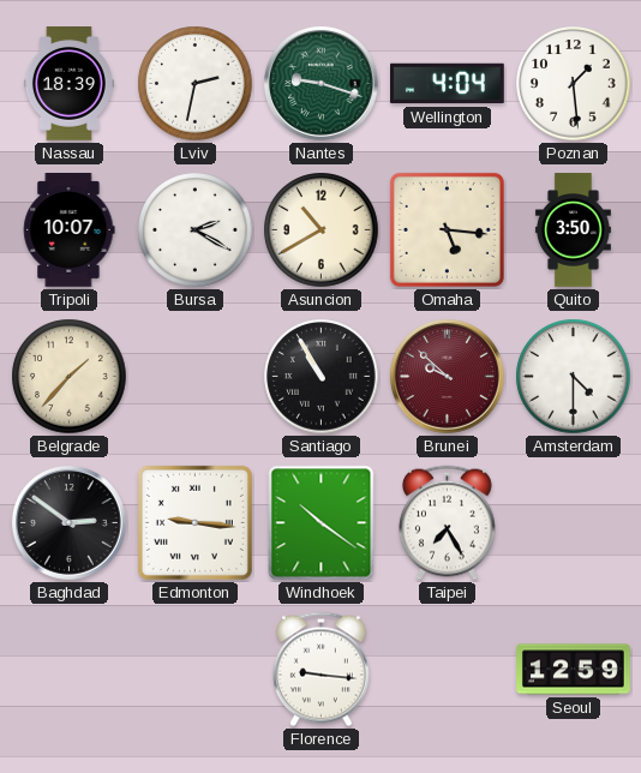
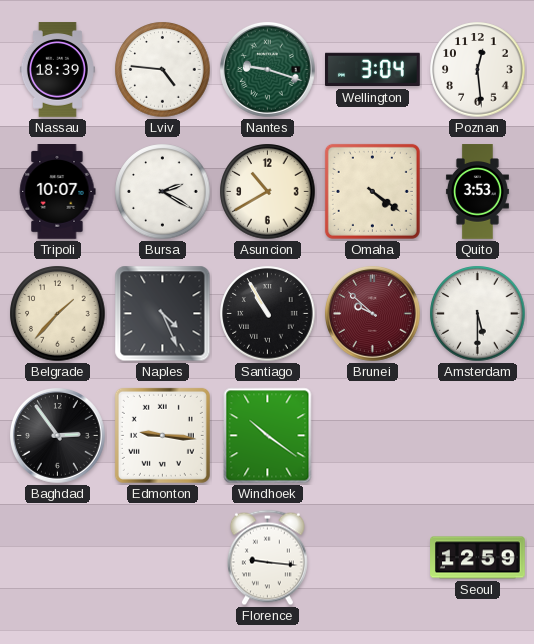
Lviv: 2:32 -> 4:46 (163, 70)
Wellington: 4:04 -> 3:04 (373, 70)
Poznan: 1:29 -> 12:29 (478, 70)
Omaha: 5:16 -> 4:21 (372, 191)
Quito: 3:50 -> 3:53 (477, 192)
Naples: none -> 4:26 (163, 314)
Amsterdam: 4:30 -> 5:30 (478, 314)
Baghdad: 2:51 -> 2:54 (58, 436)
Taipei: 7:25 -> none (447, 523)
